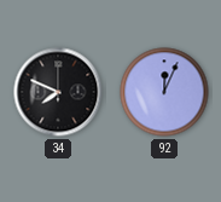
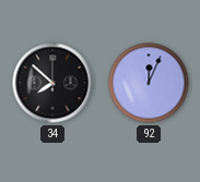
34: 7:49 -> 7:52 (52, 83)
